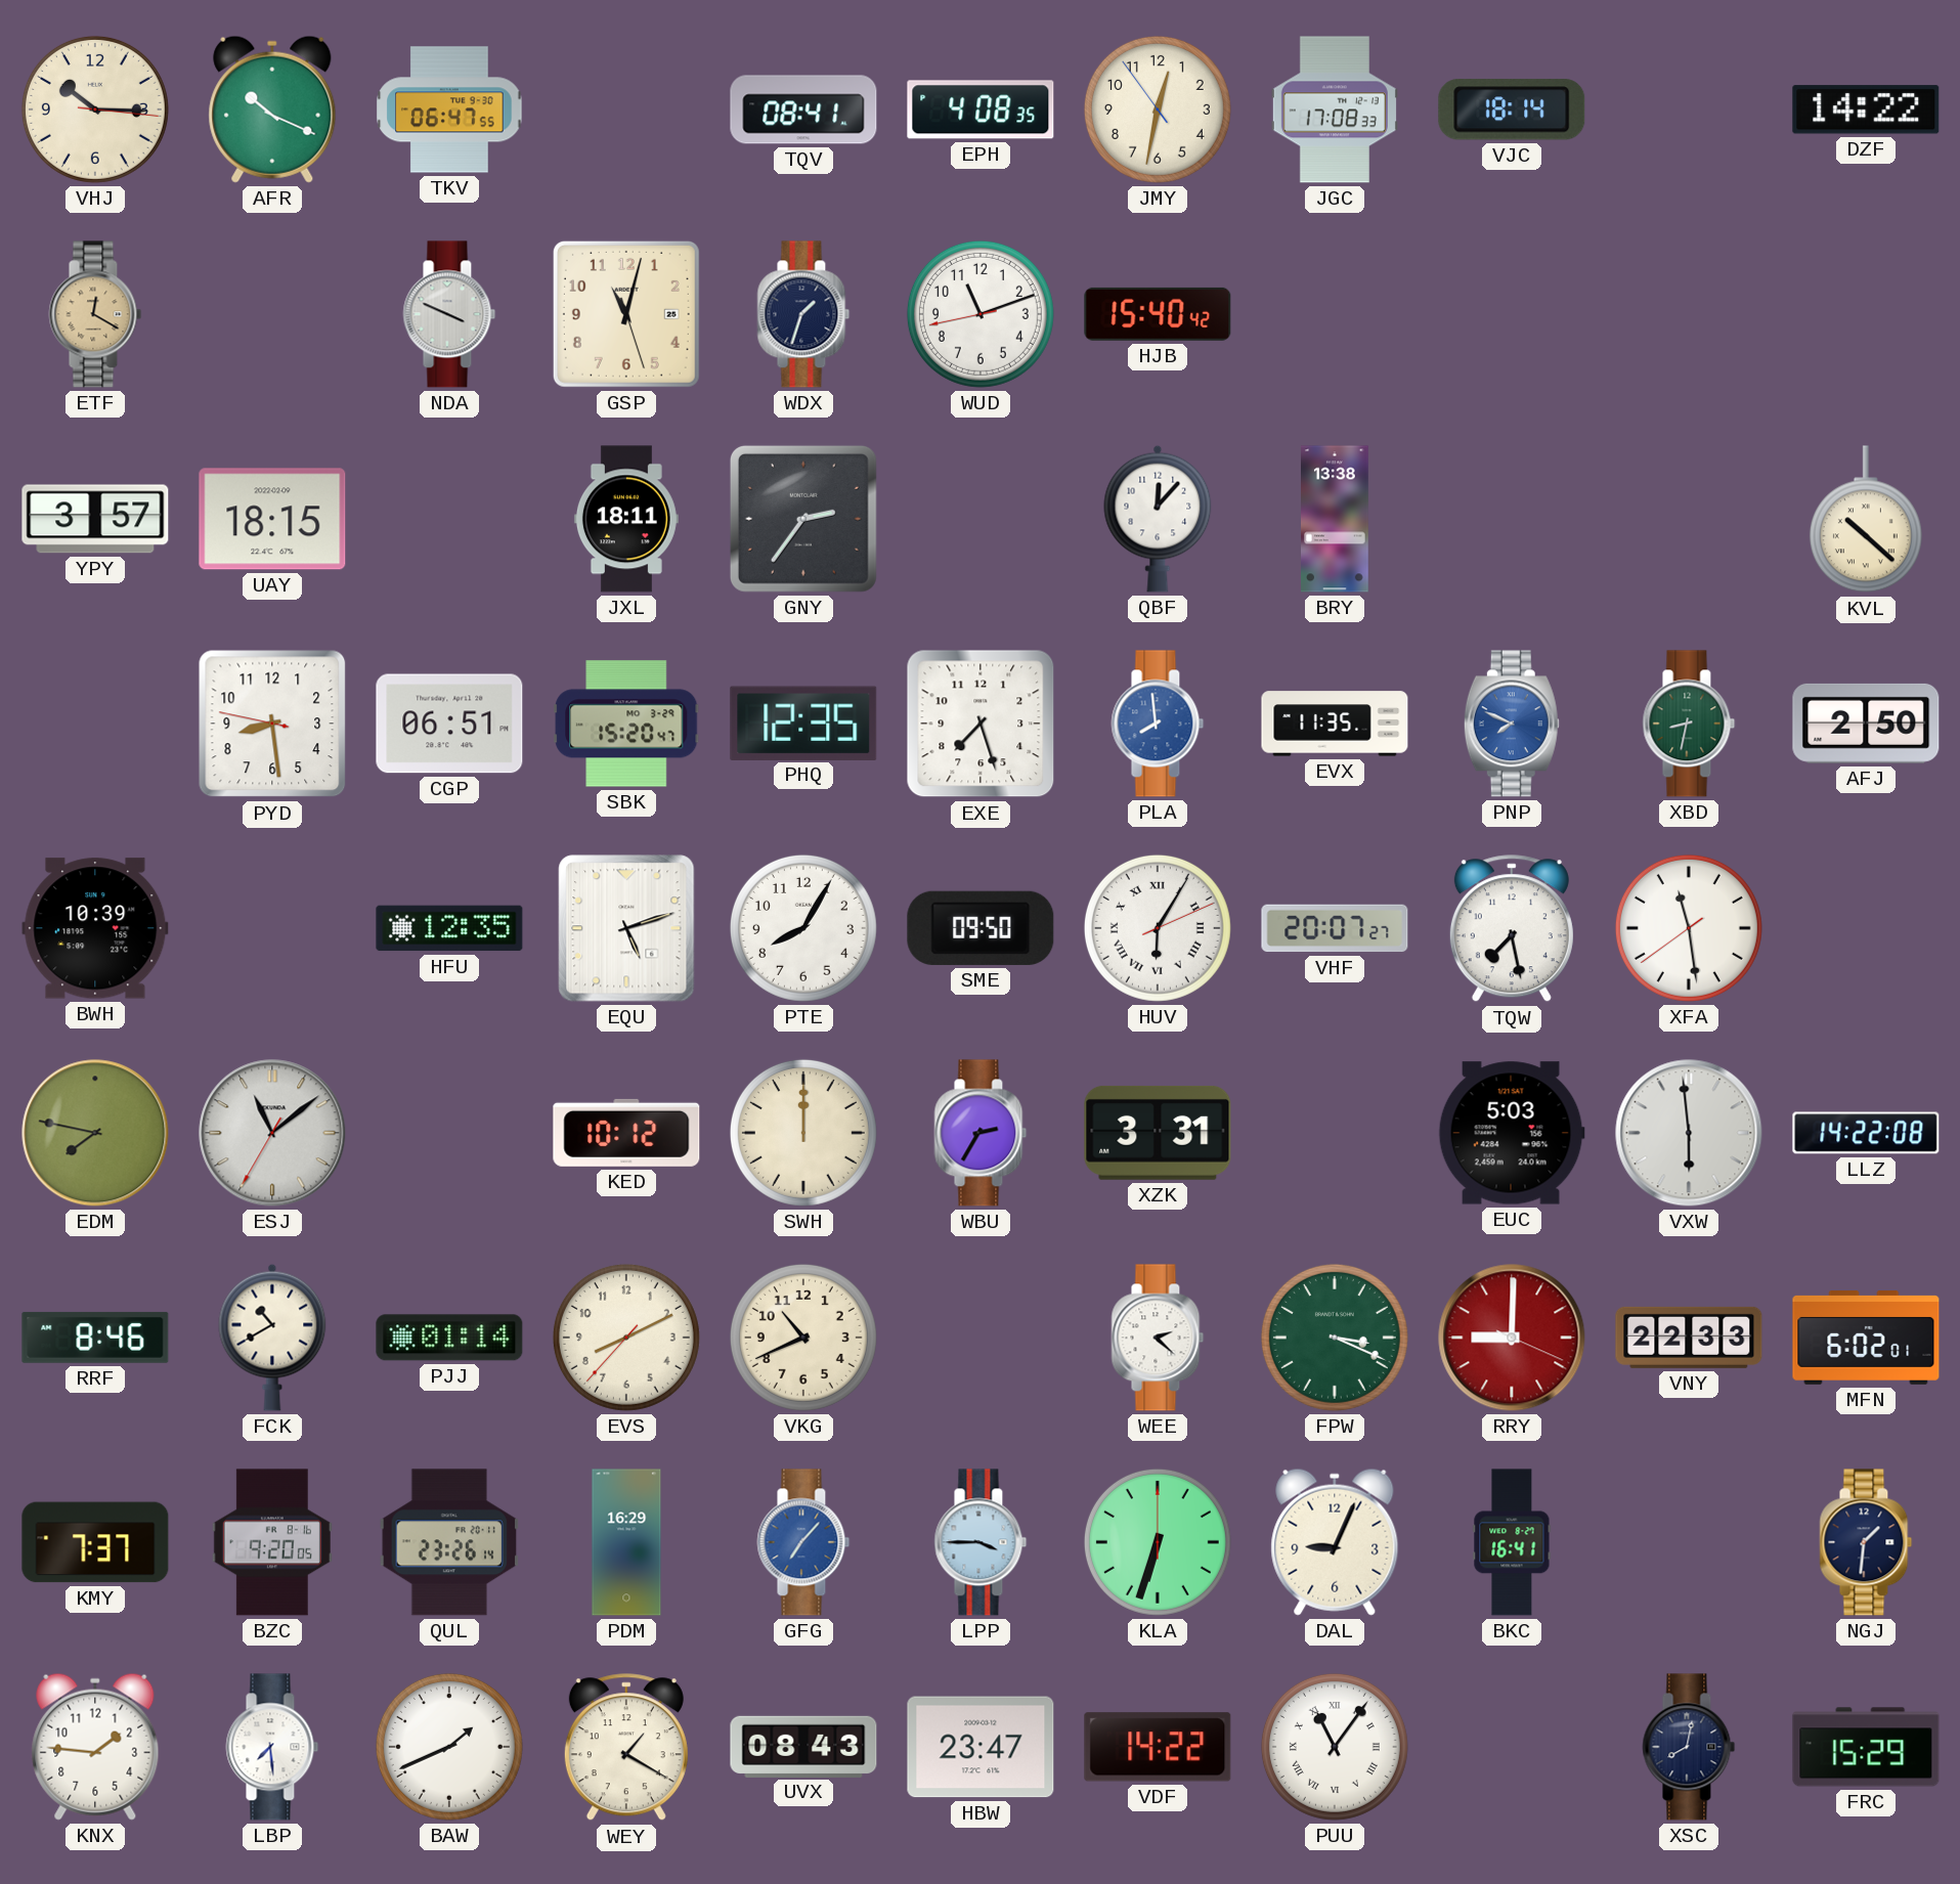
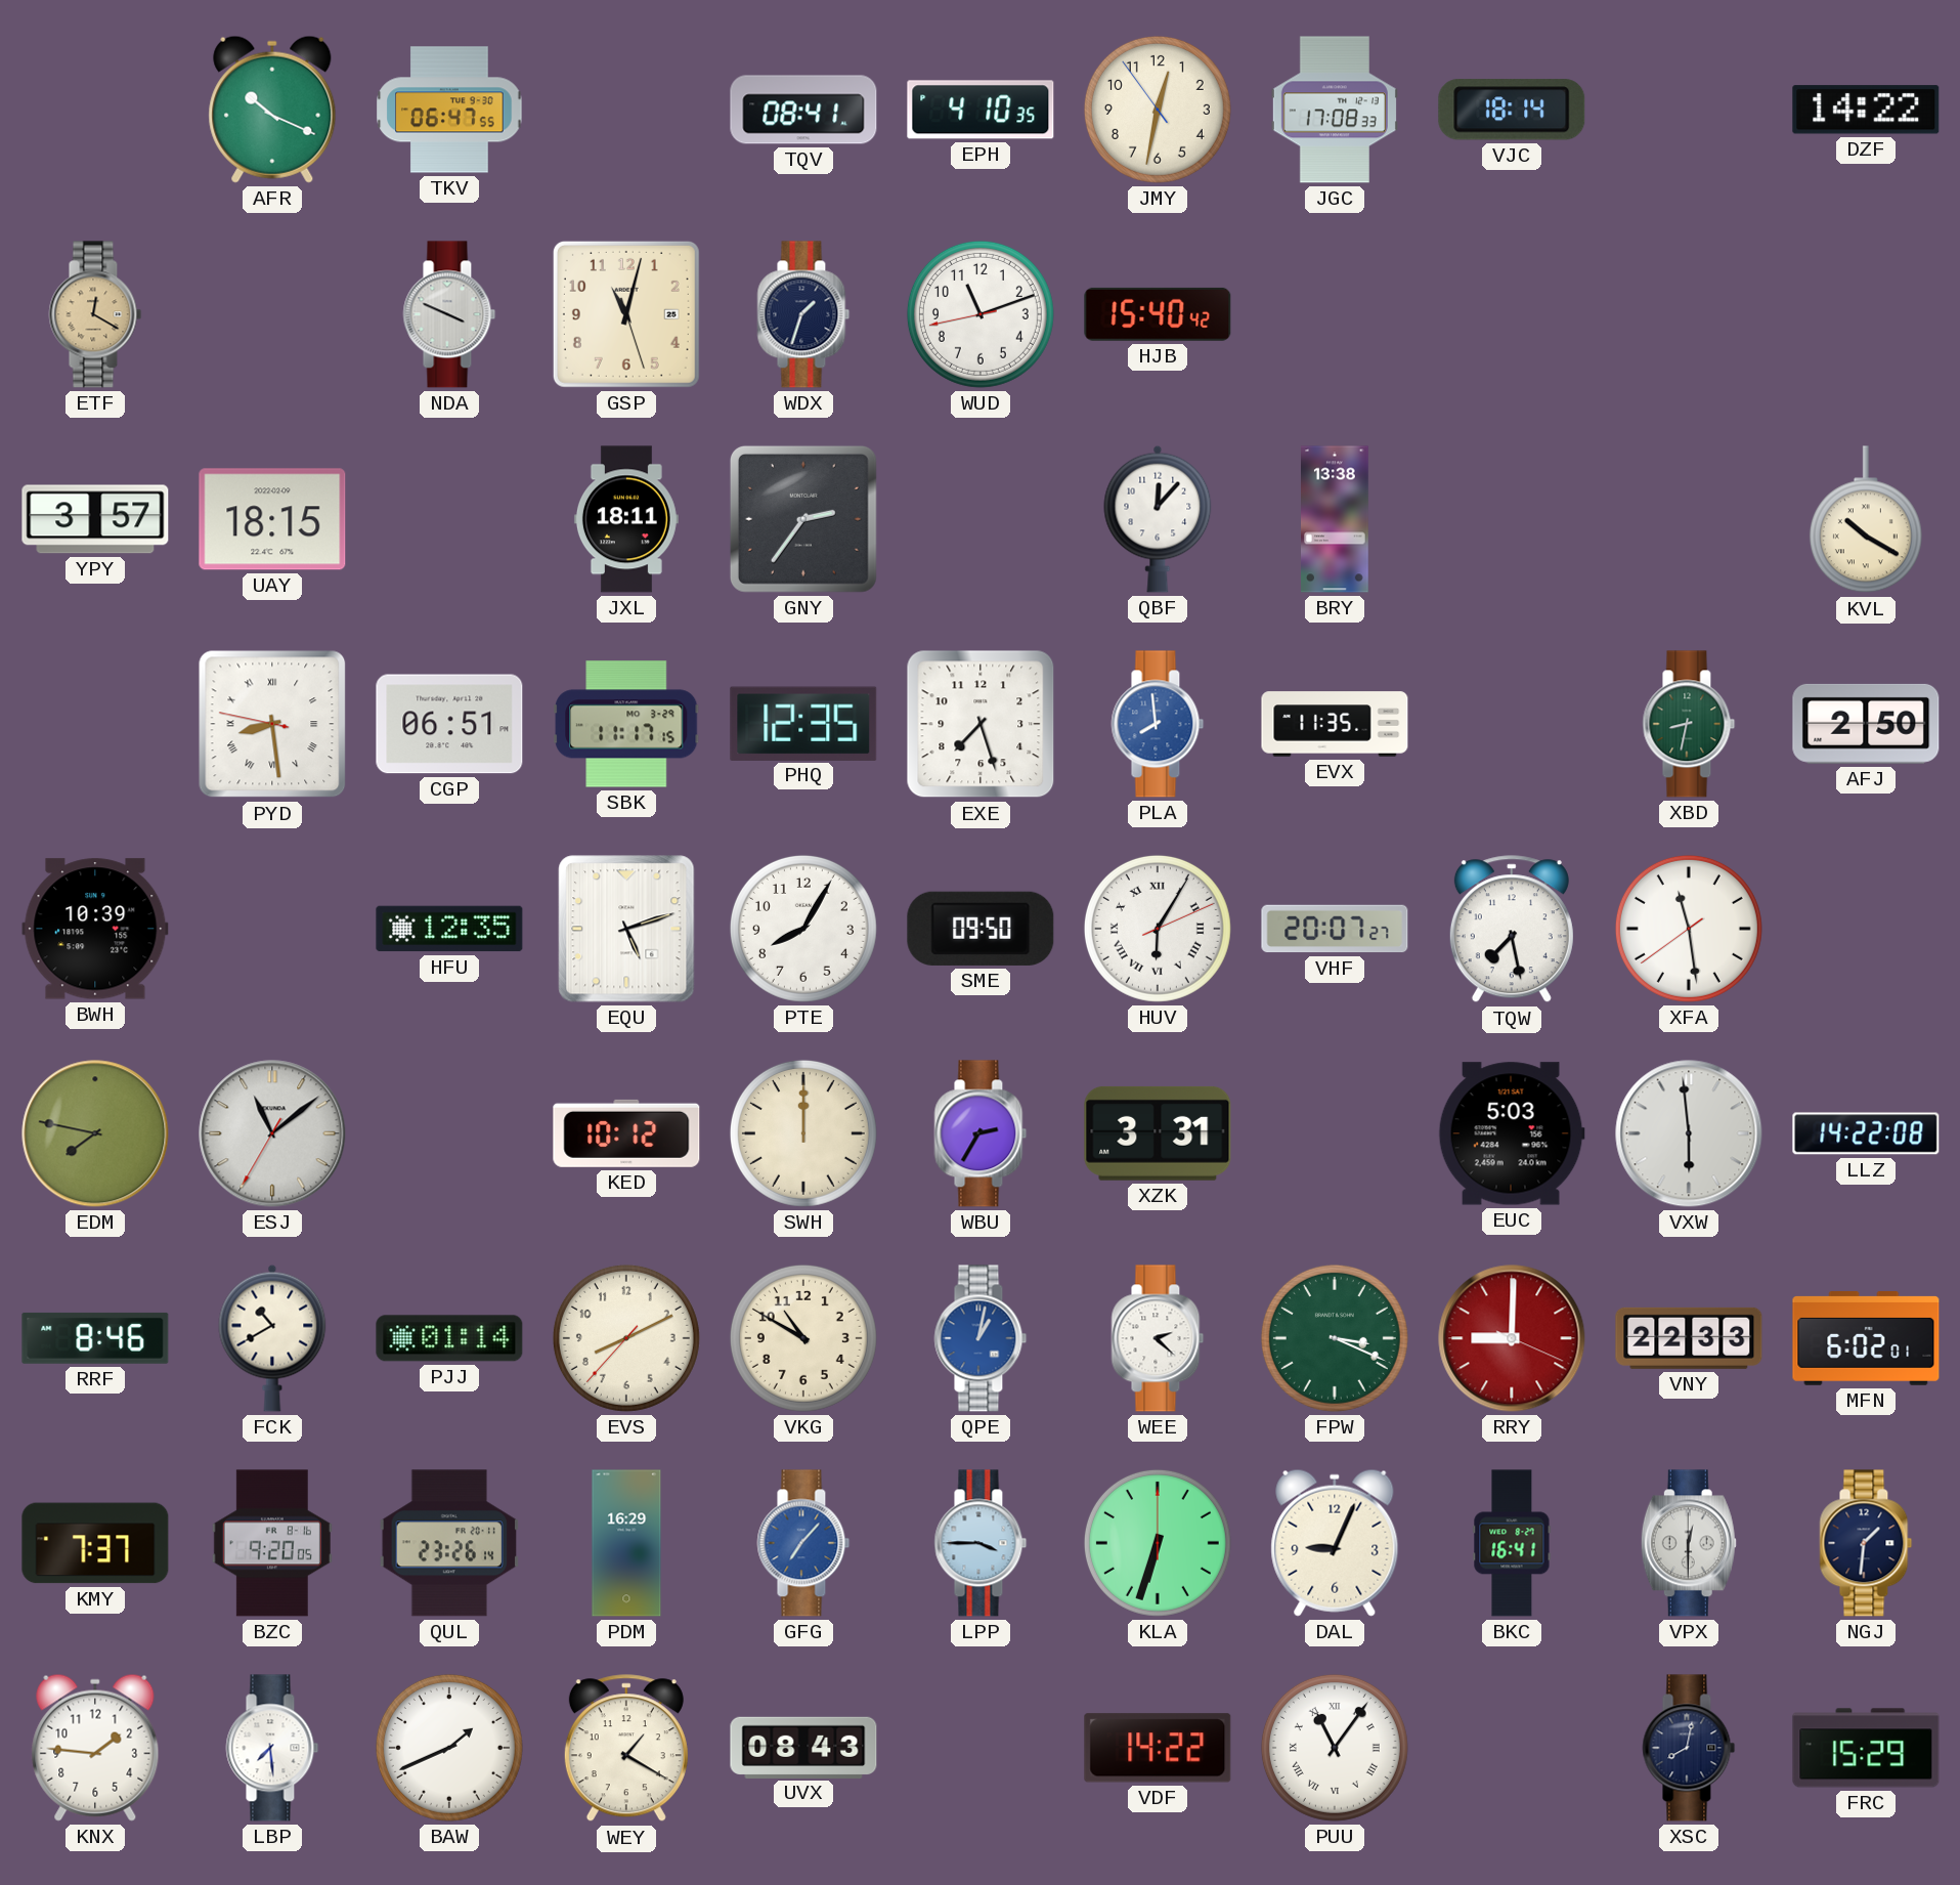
VHJ: 10:15 -> none (95, 109)
EPH: 4:08 -> 4:10 (981, 110)
KVL: 10:22 -> 10:20 (1866, 520)
PYD numerals: Arabic -> Roman (272, 724)
SBK: 15:20 -> 11:17 (626, 724)
PNP: 7:49 -> none (1512, 724)
VKG: 10:41 -> 10:50 (803, 1338)
QPE: none -> 1:02 (981, 1338)
VPX: none -> 12:30 (1689, 1543)
HBW: 23:47 -> none (981, 1747)
